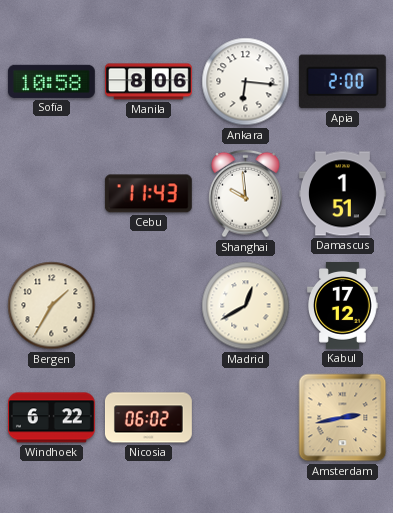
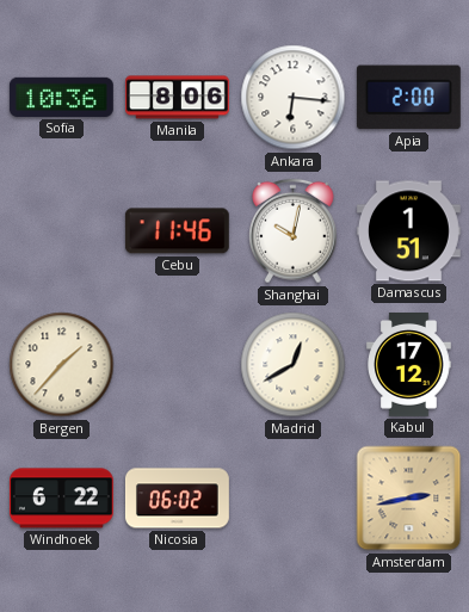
Sofia: 10:58 -> 10:36 (61, 97)
Cebu: 11:43 -> 11:46 (177, 231)
Shanghai: 9:59 -> 10:02 (294, 231)
Bergen: 1:35 -> 1:37 (62, 365)
